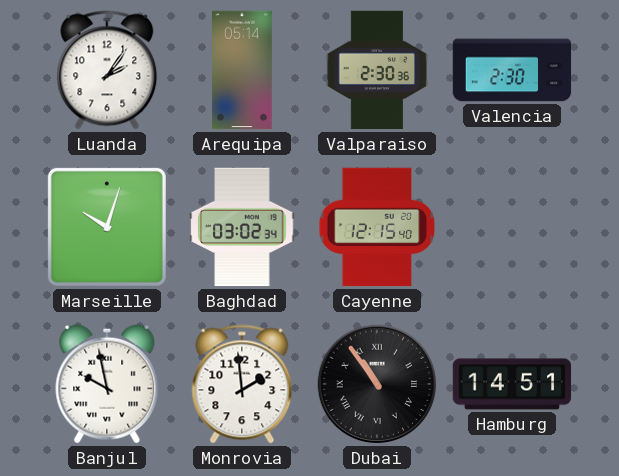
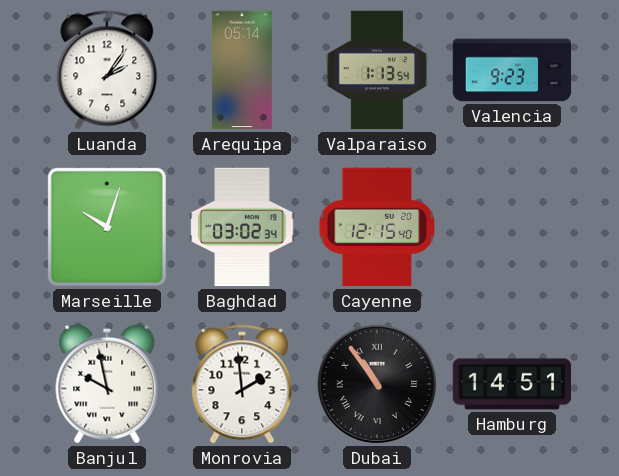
Valparaiso: 2:30 -> 1:13 (377, 70)
Valencia: 2:30 -> 9:23 (512, 70)
